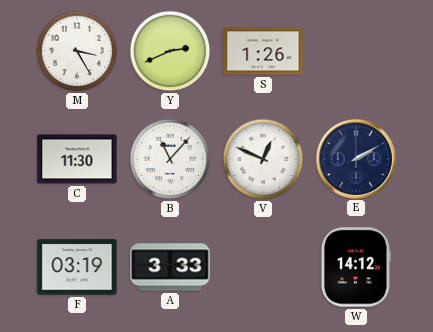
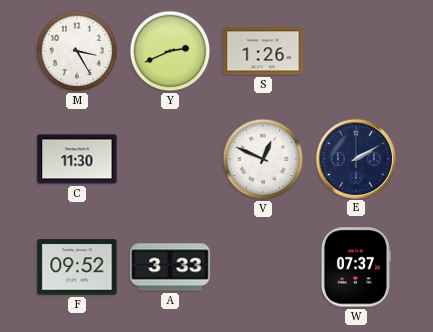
B: 11:07 -> none (170, 159)
F: 03:19 -> 09:52 (77, 267)
W: 14:12 -> 07:37 (355, 267)
